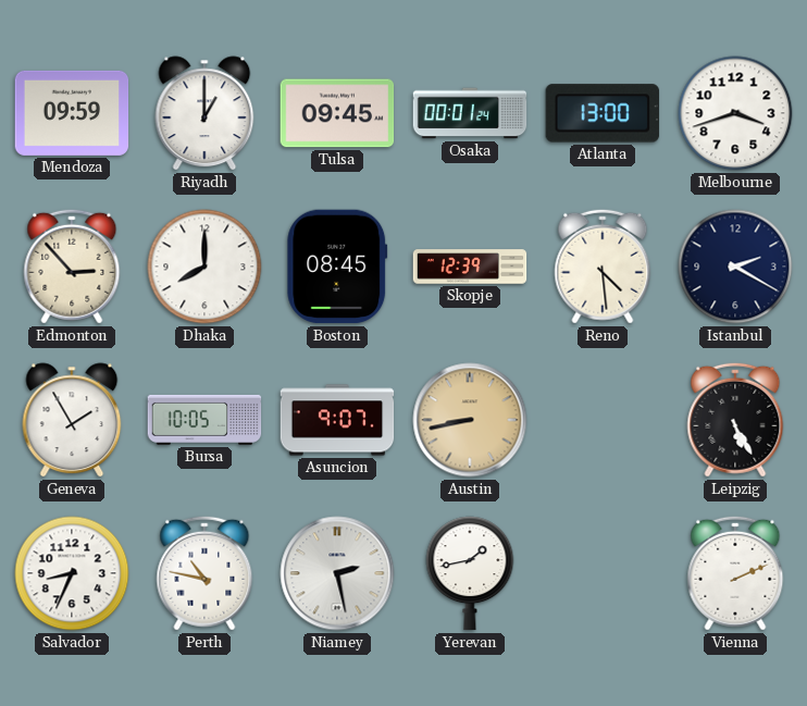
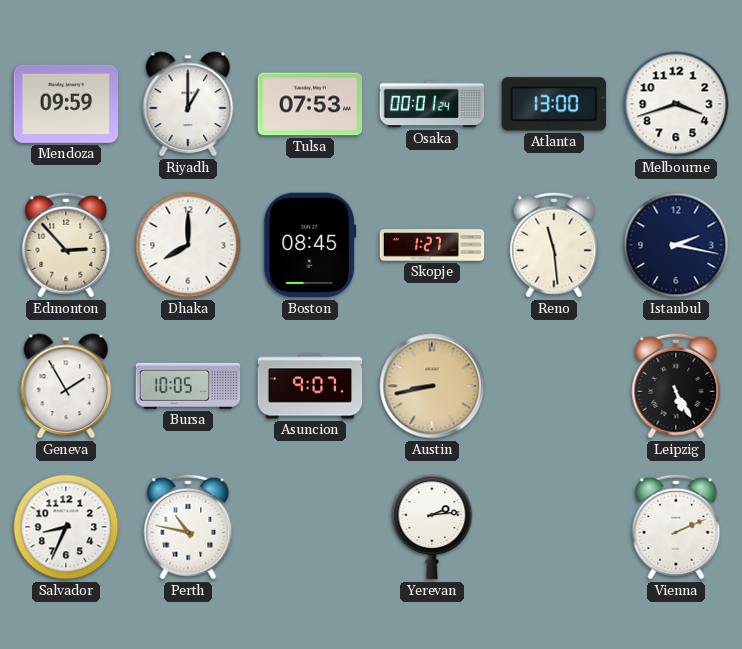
Tulsa: 09:45 -> 07:53 (310, 104)
Skopje: 12:39 -> 1:27 (432, 245)
Reno: 4:29 -> 11:29 (554, 245)
Istanbul: 2:20 -> 2:17 (676, 245)
Niamey: 2:28 -> none (337, 573)
Yerevan: 1:43 -> 2:14 (432, 527)
